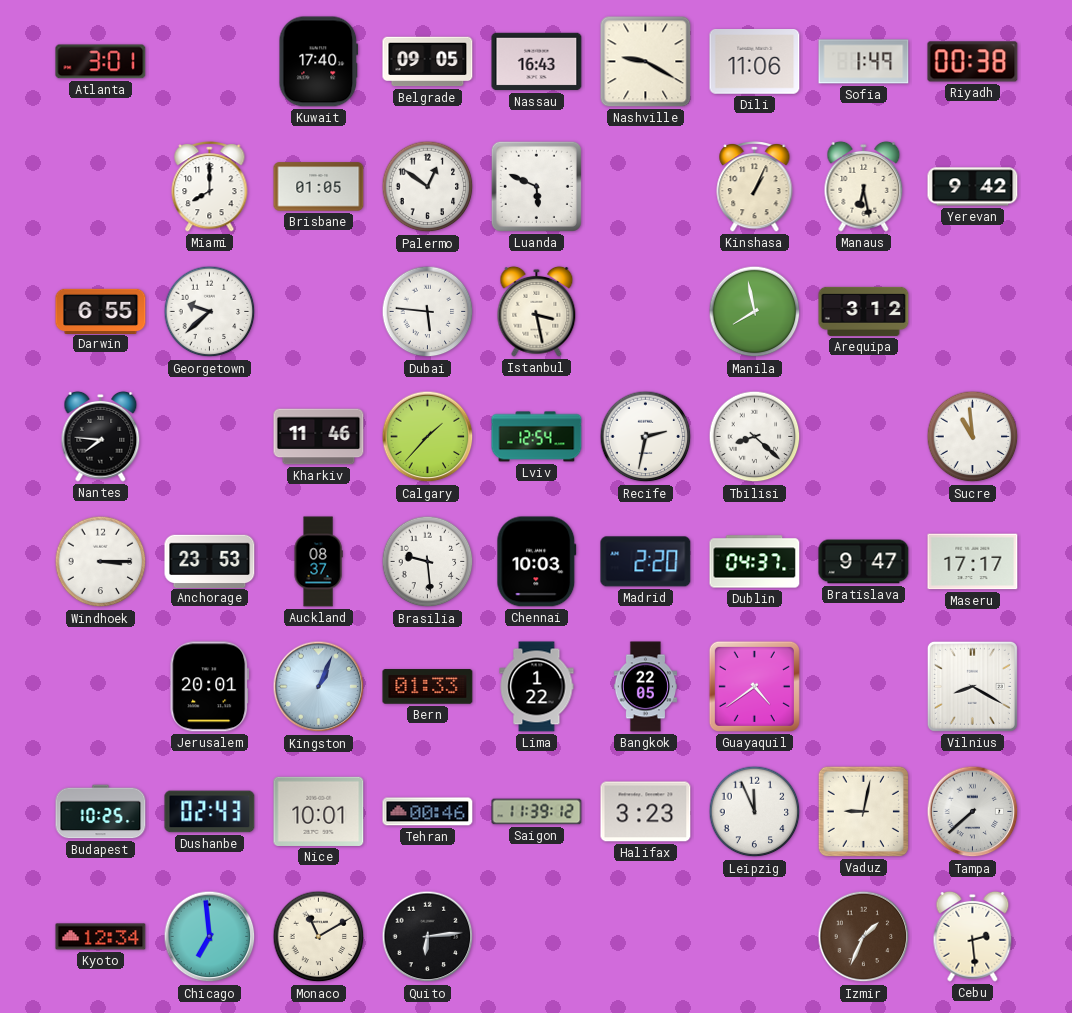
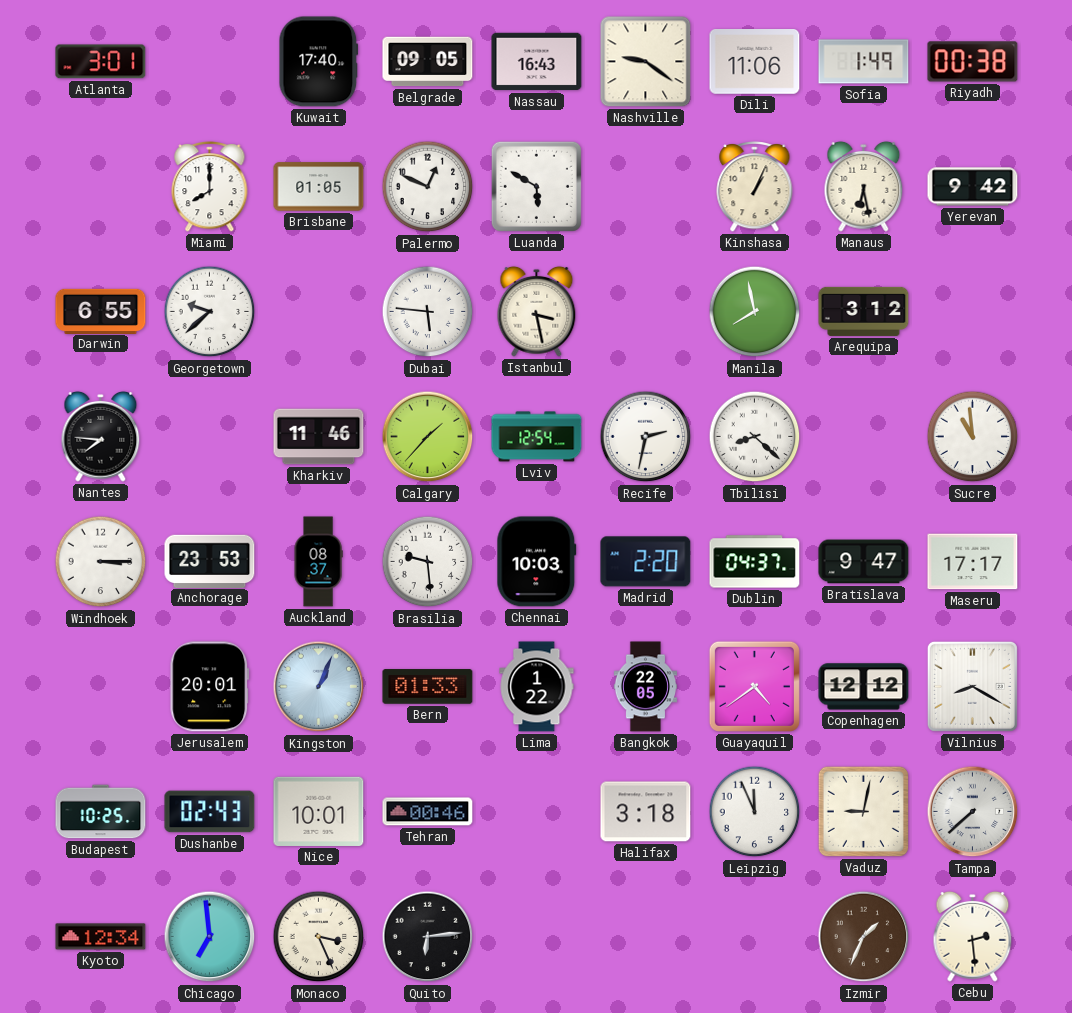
Nashville: 9:20 -> 9:21 (646, 62)
Palermo: 12:51 -> 12:49 (428, 187)
Luanda: 5:49 -> 5:50 (536, 186)
Copenhagen: none -> 12:12 (864, 687)
Saigon: 11:39 -> none (537, 812)
Halifax: 3:23 -> 3:18 (646, 812)
Monaco: 11:10 -> 3:26 (319, 937)
